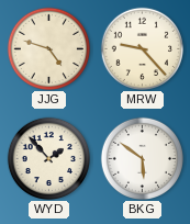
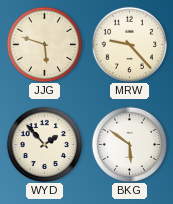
JJG: 4:48 -> 5:48 (44, 44)
